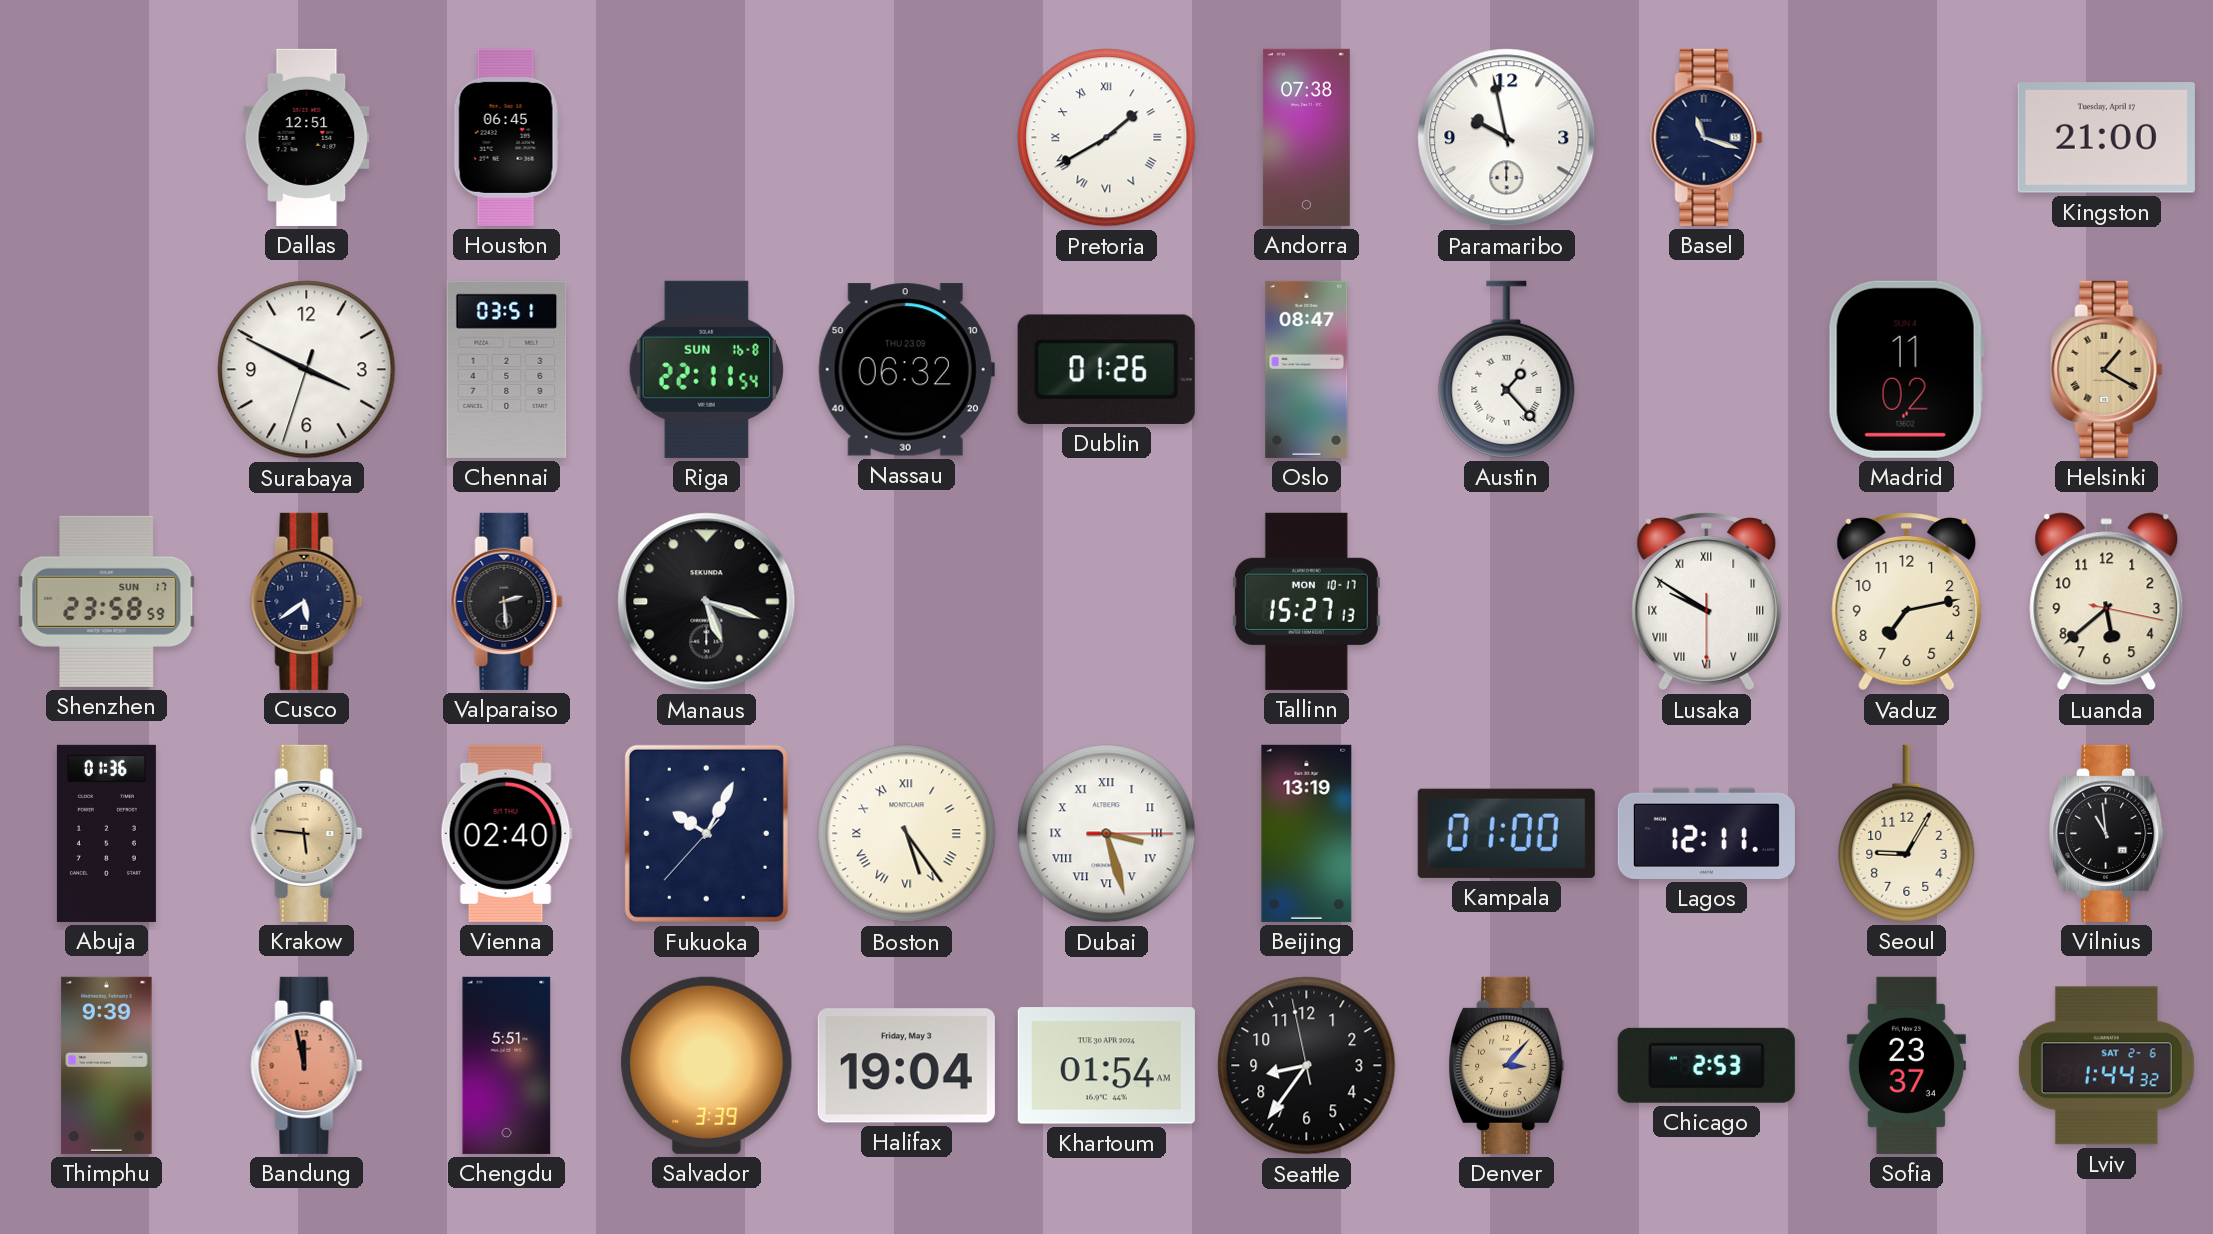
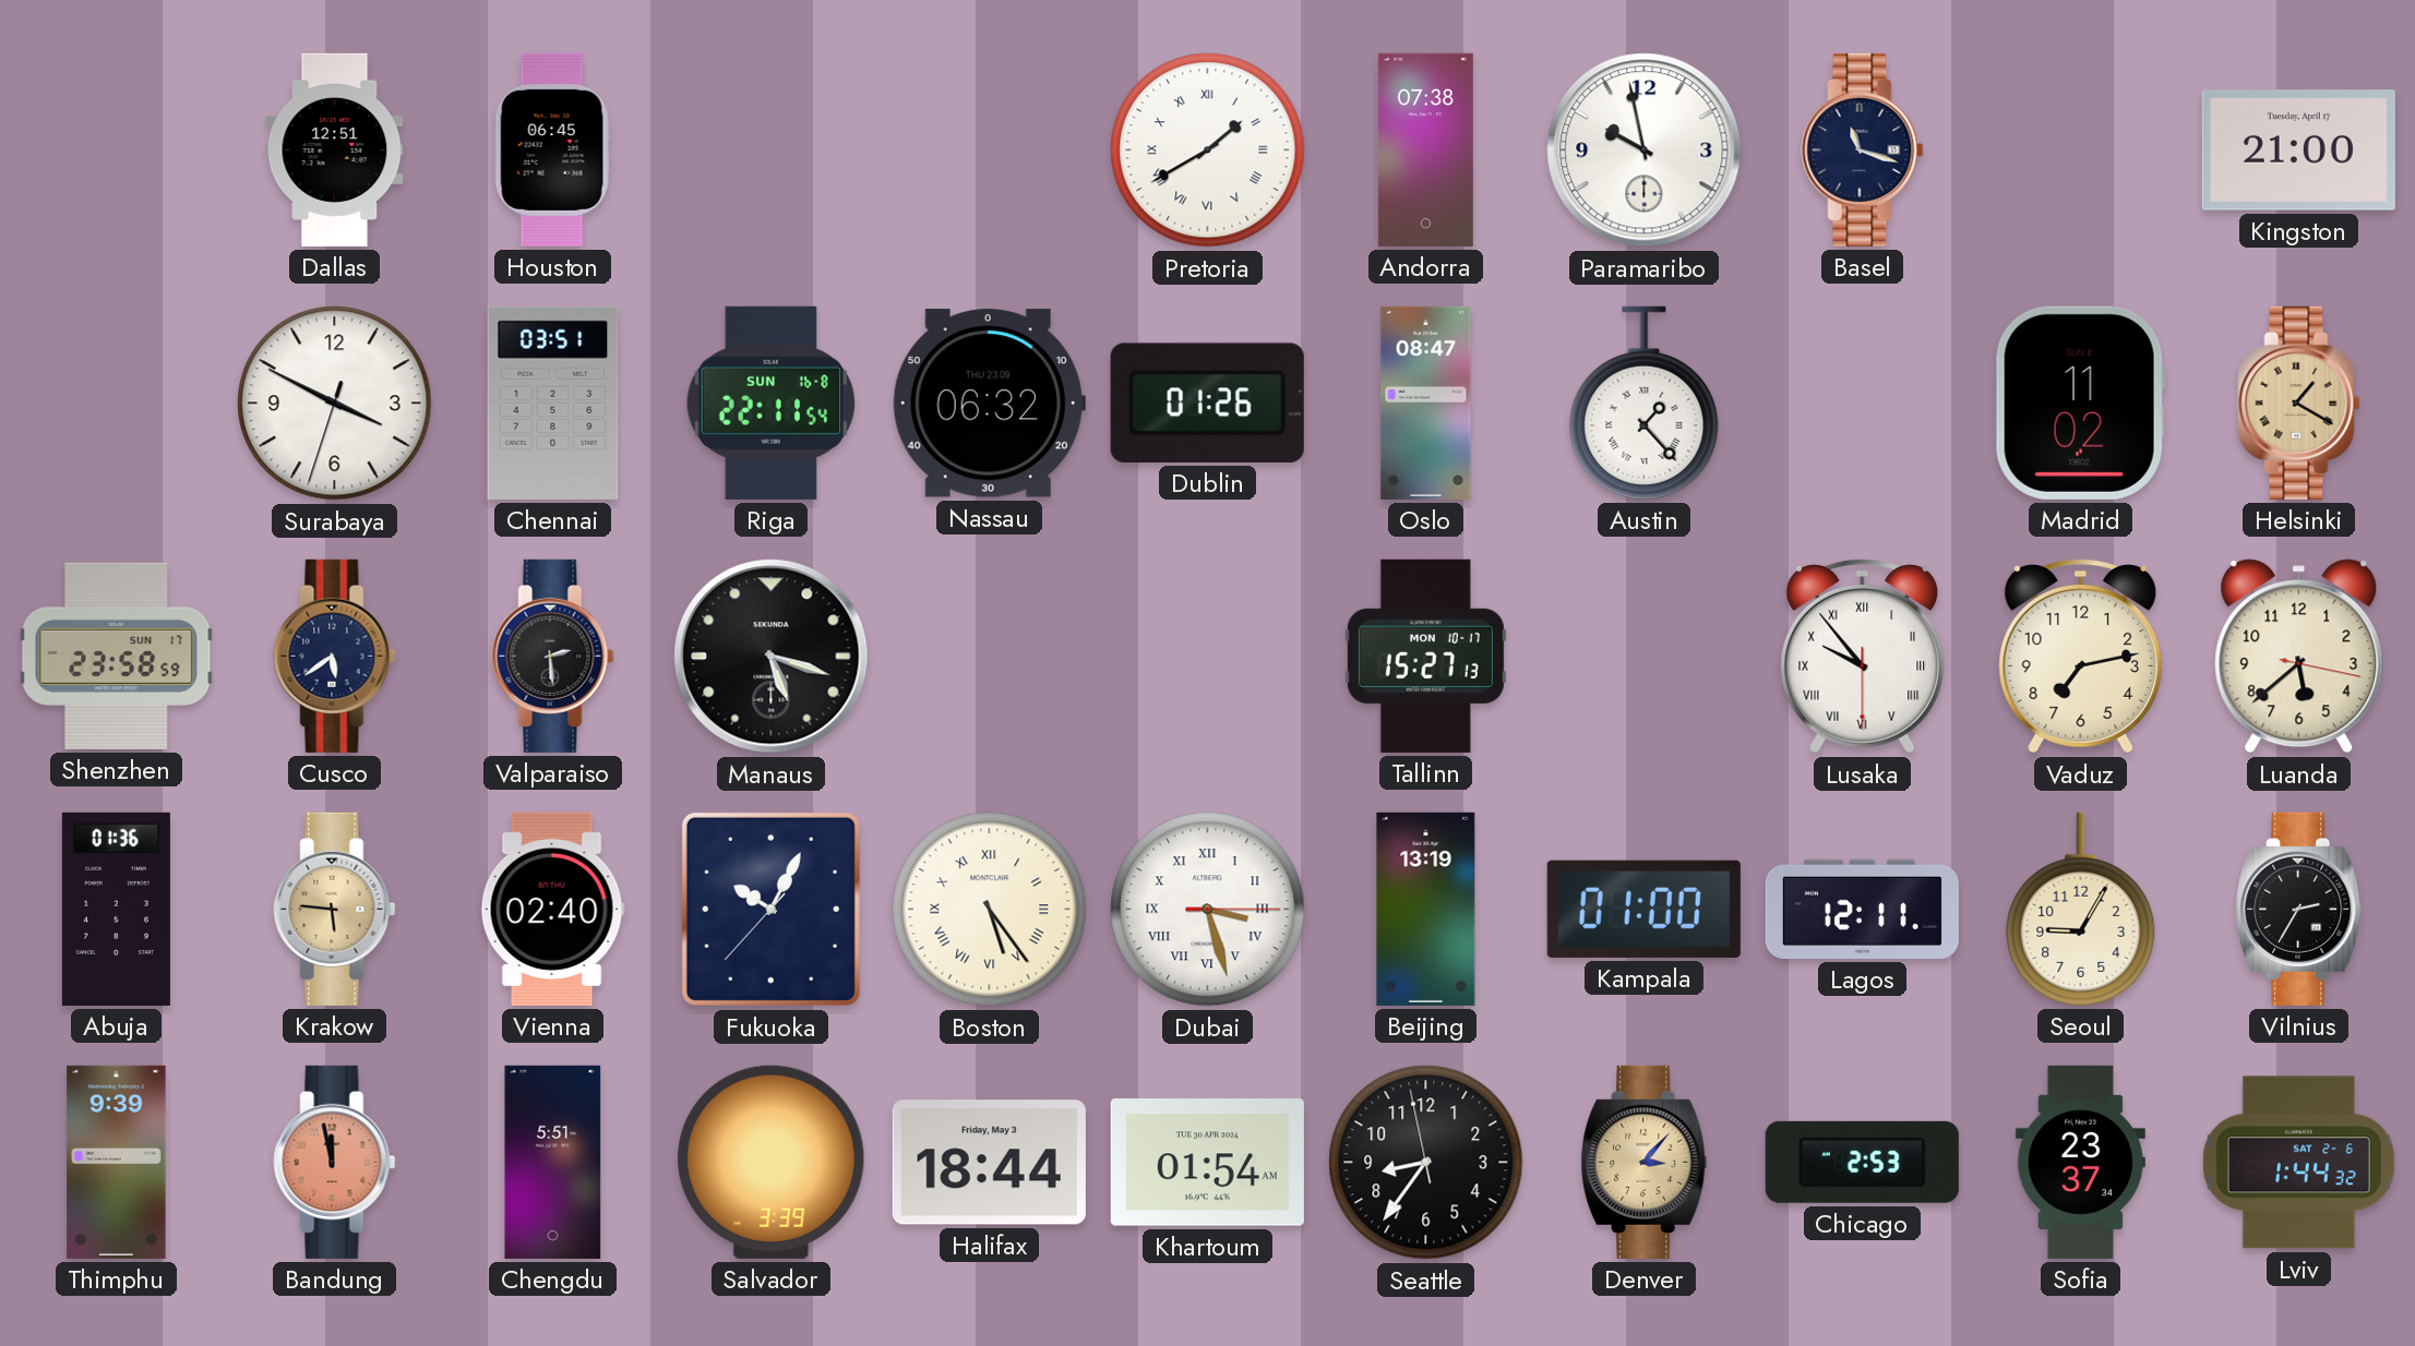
Lusaka: 9:50 -> 9:53 (1863, 657)
Vilnius: 10:59 -> 2:35 (2299, 909)
Halifax: 19:04 -> 18:44 (989, 1163)
